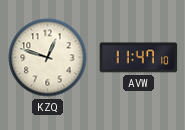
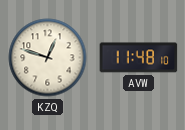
AVW: 11:47 -> 11:48 (139, 58)
